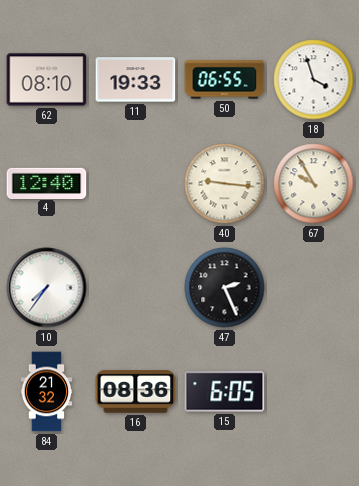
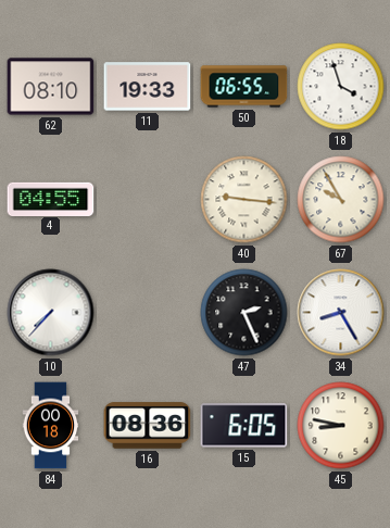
4: 12:40 -> 04:55 (51, 199)
10: 7:36 -> 7:37 (51, 313)
34: none -> 8:25 (341, 313)
84: 21:32 -> 00:18 (51, 426)
45: none -> 8:47 (341, 426)
